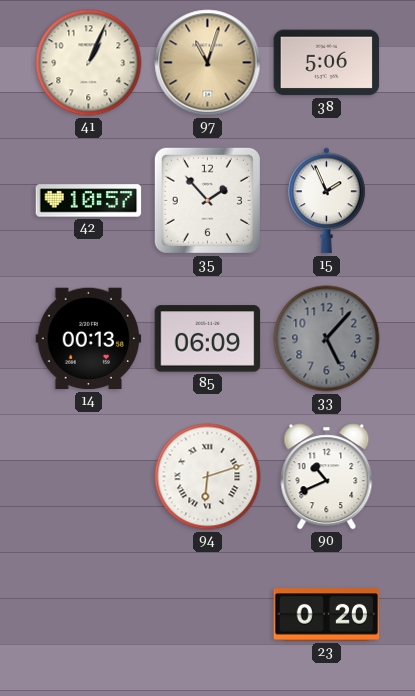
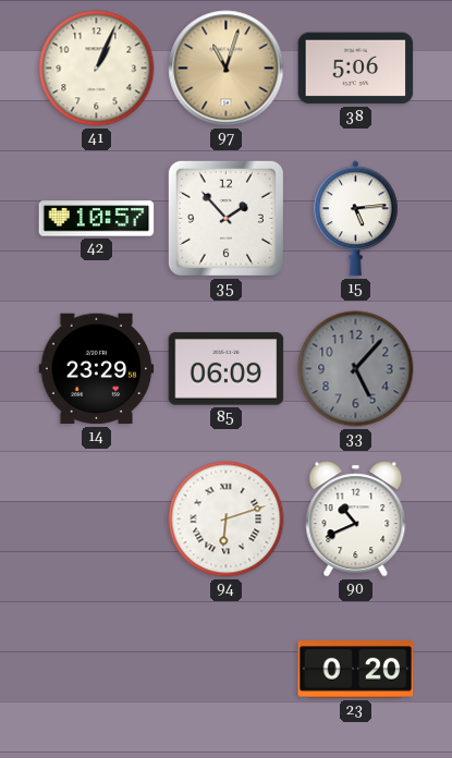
15: 1:56 -> 5:14 (356, 219)
14: 00:13 -> 23:29 (97, 369)
